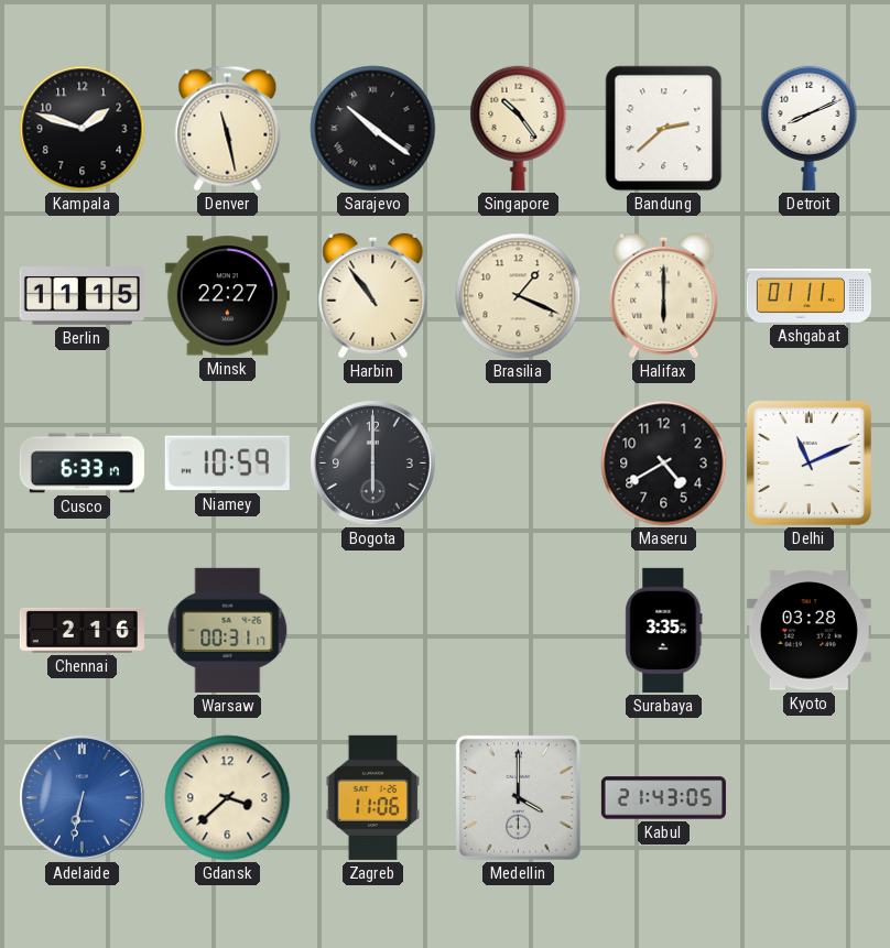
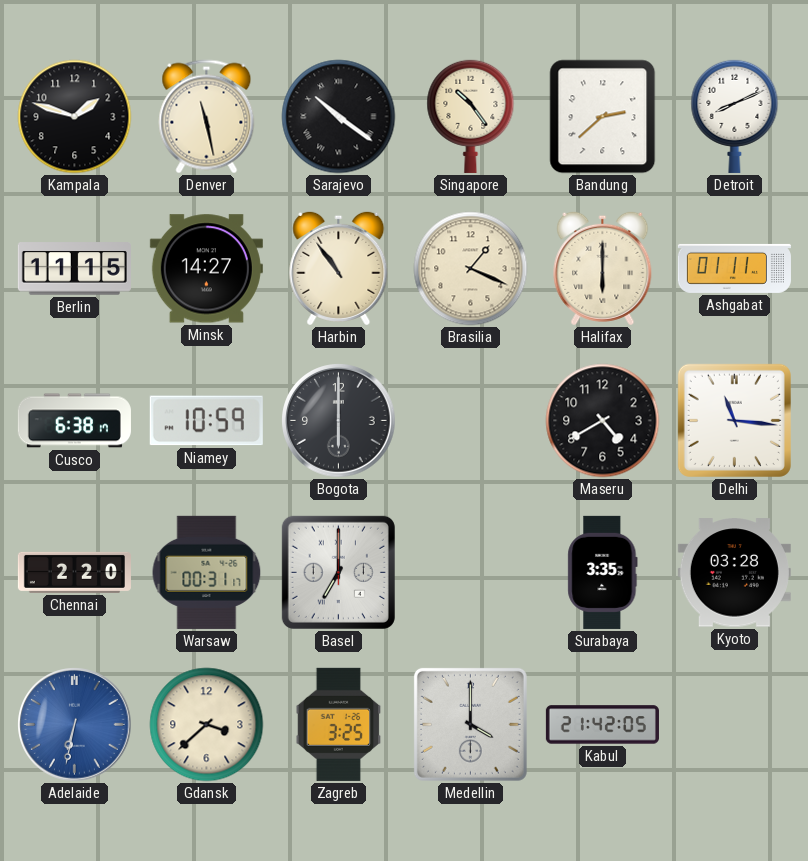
Minsk: 22:27 -> 14:27 (206, 269)
Cusco: 6:33 -> 6:38 (74, 421)
Delhi: 11:11 -> 11:16 (734, 420)
Chennai: 2:16 -> 2:20 (74, 572)
Basel: none -> 7:00 (338, 572)
Zagreb: 11:06 -> 3:25 (339, 724)
Kabul: 21:43 -> 21:42 (602, 725)
